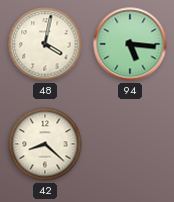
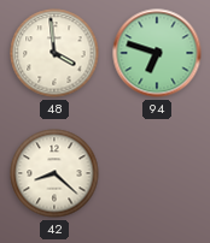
48: 4:02 -> 3:59 (54, 53)
94: 5:16 -> 6:48 (157, 53)
